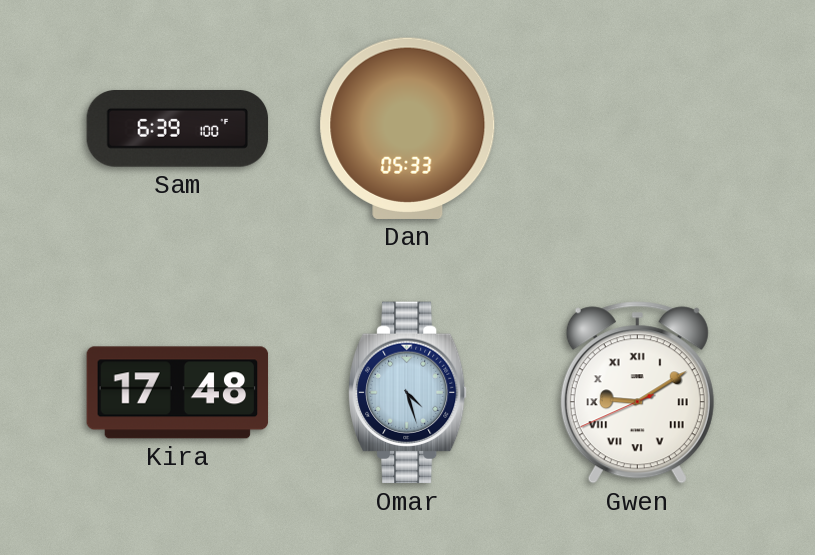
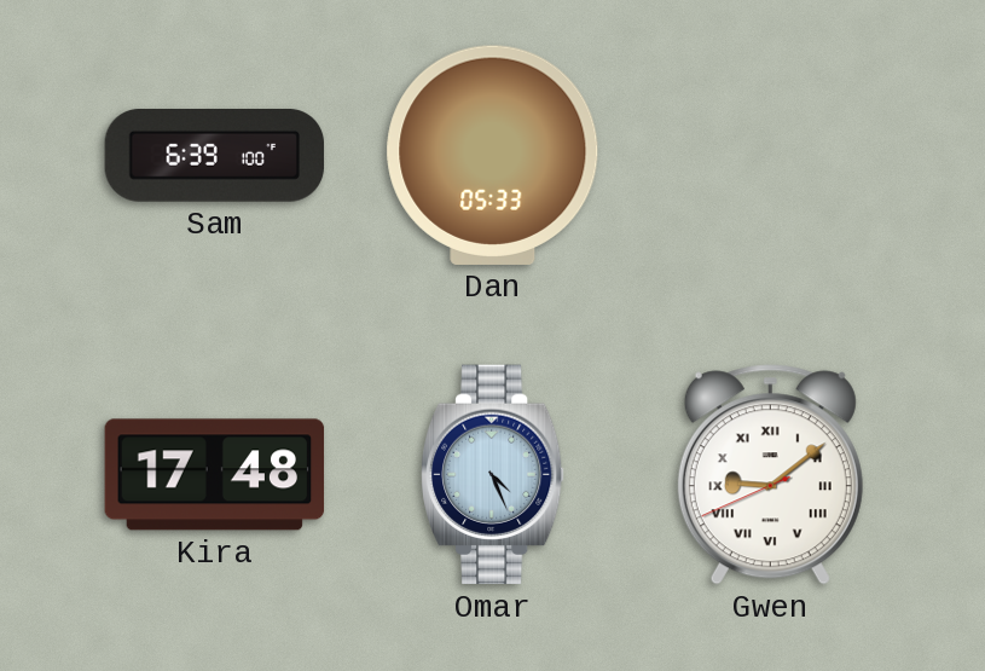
Omar: 4:27 -> 4:26 (492, 475)
Gwen: 9:09 -> 9:08 (770, 475)
